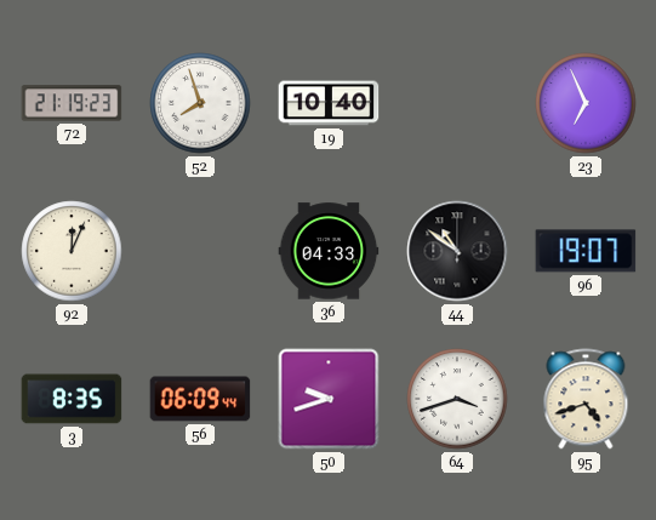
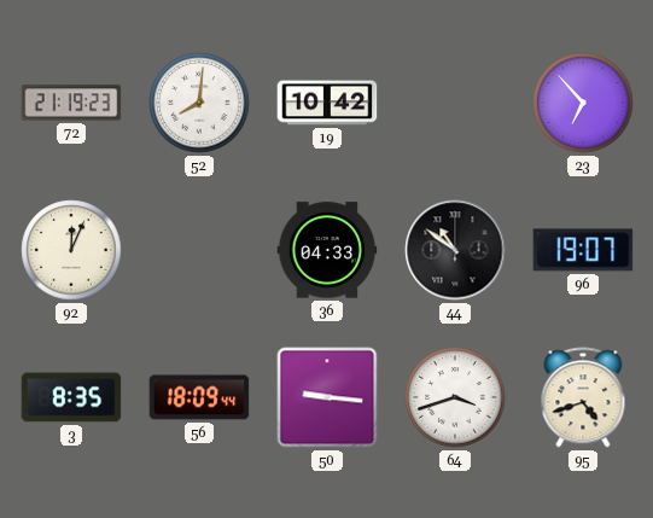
52: 7:57 -> 8:01 (199, 103)
19: 10:40 -> 10:42 (327, 103)
23: 6:56 -> 6:53 (583, 103)
56: 06:09 -> 18:09 (199, 397)
50: 9:42 -> 9:16 (327, 397)
